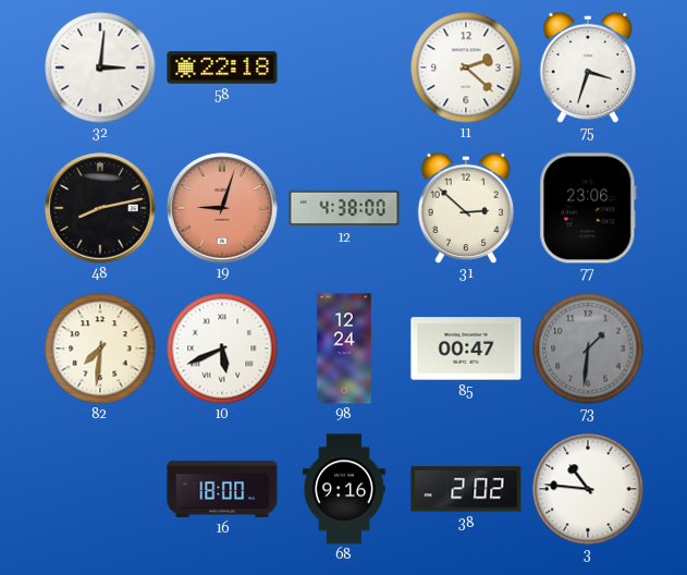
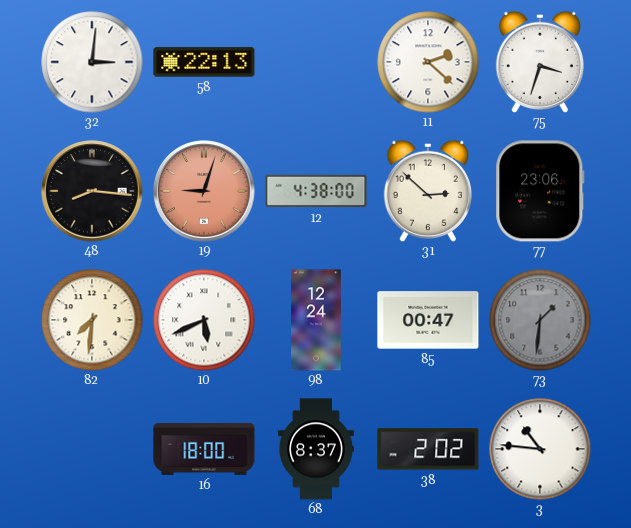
58: 22:18 -> 22:13 (204, 62)
48: 8:13 -> 8:16 (92, 191)
68: 9:16 -> 8:37 (316, 449)
